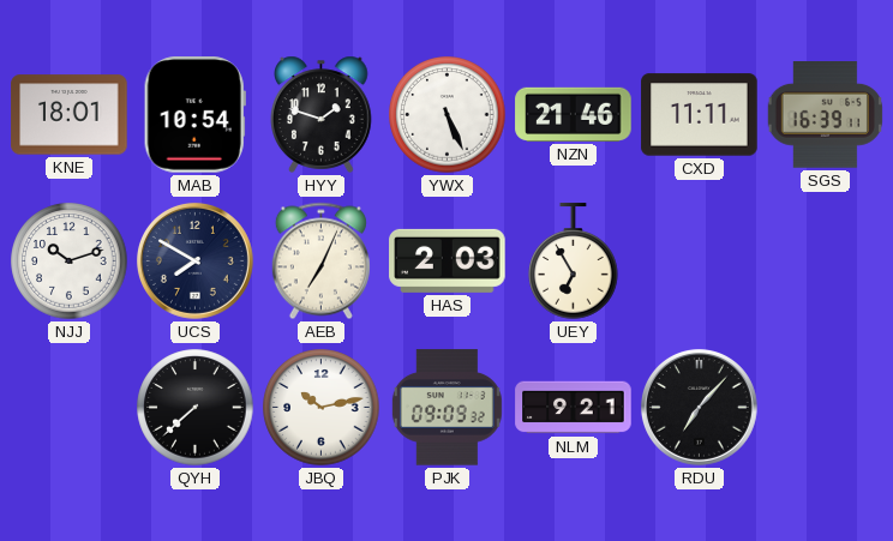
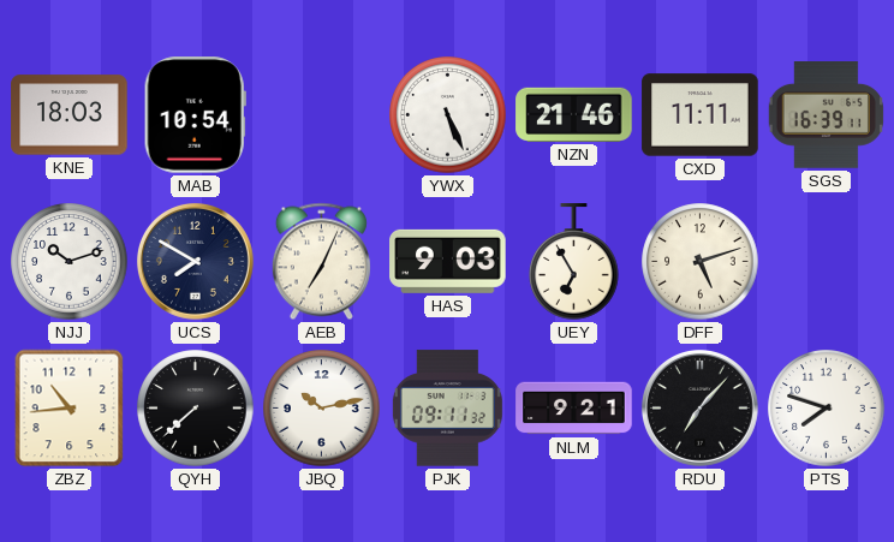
KNE: 18:01 -> 18:03 (70, 115)
HYY: 1:48 -> none (322, 114)
HAS: 2:03 -> 9:03 (448, 261)
DFF: none -> 5:12 (701, 262)
ZBZ: none -> 10:44 (70, 409)
PJK: 09:09 -> 09:11 (447, 409)
PTS: none -> 7:48 (827, 409)
